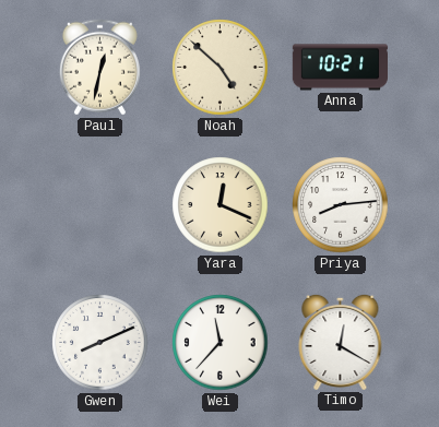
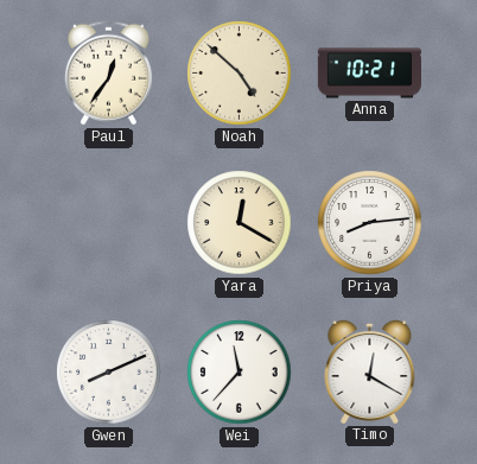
Paul: 12:32 -> 12:36 (108, 74)
Yara: 12:19 -> 12:20 (240, 223)
